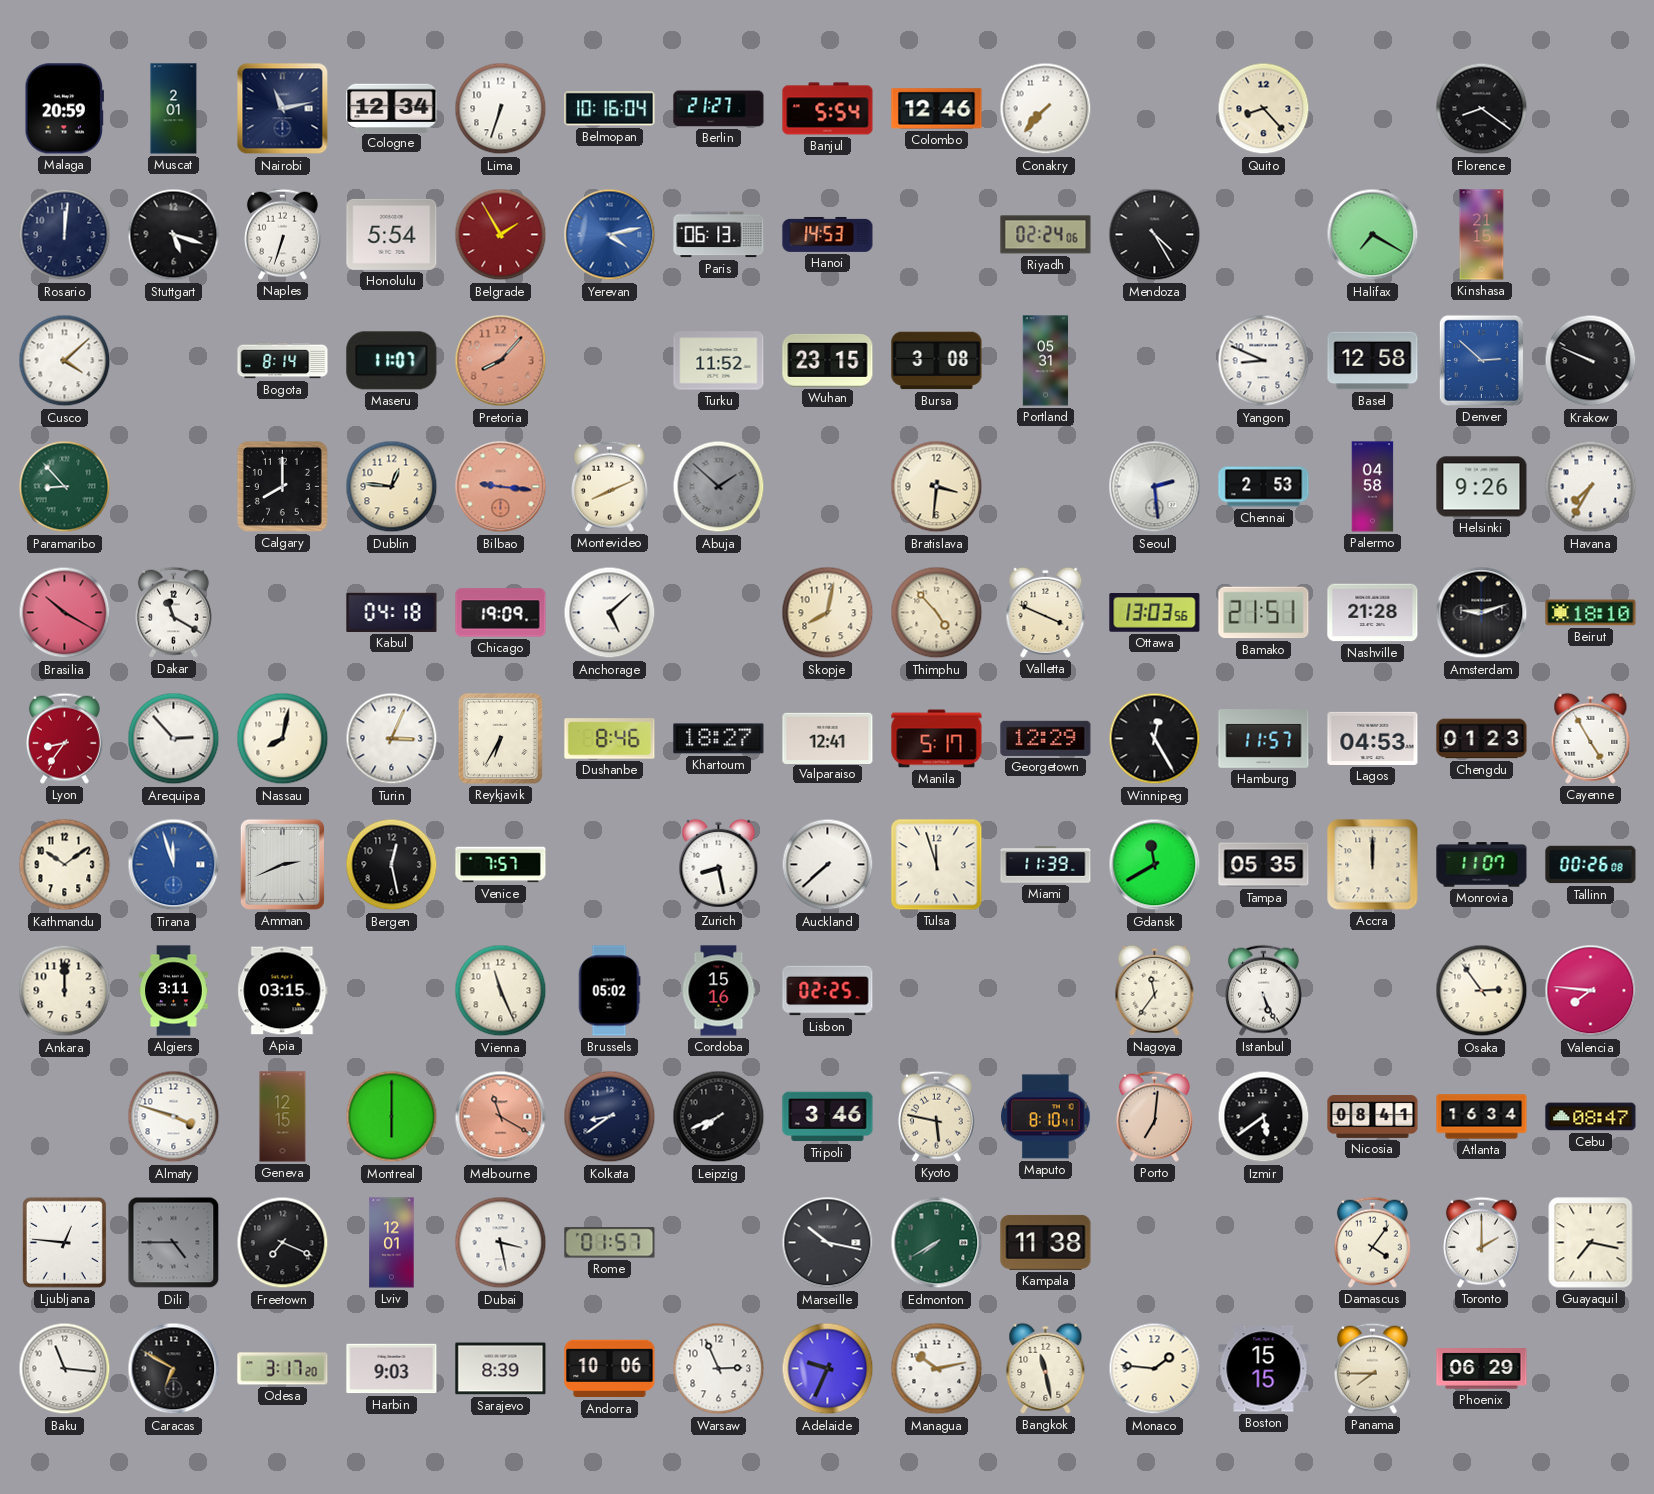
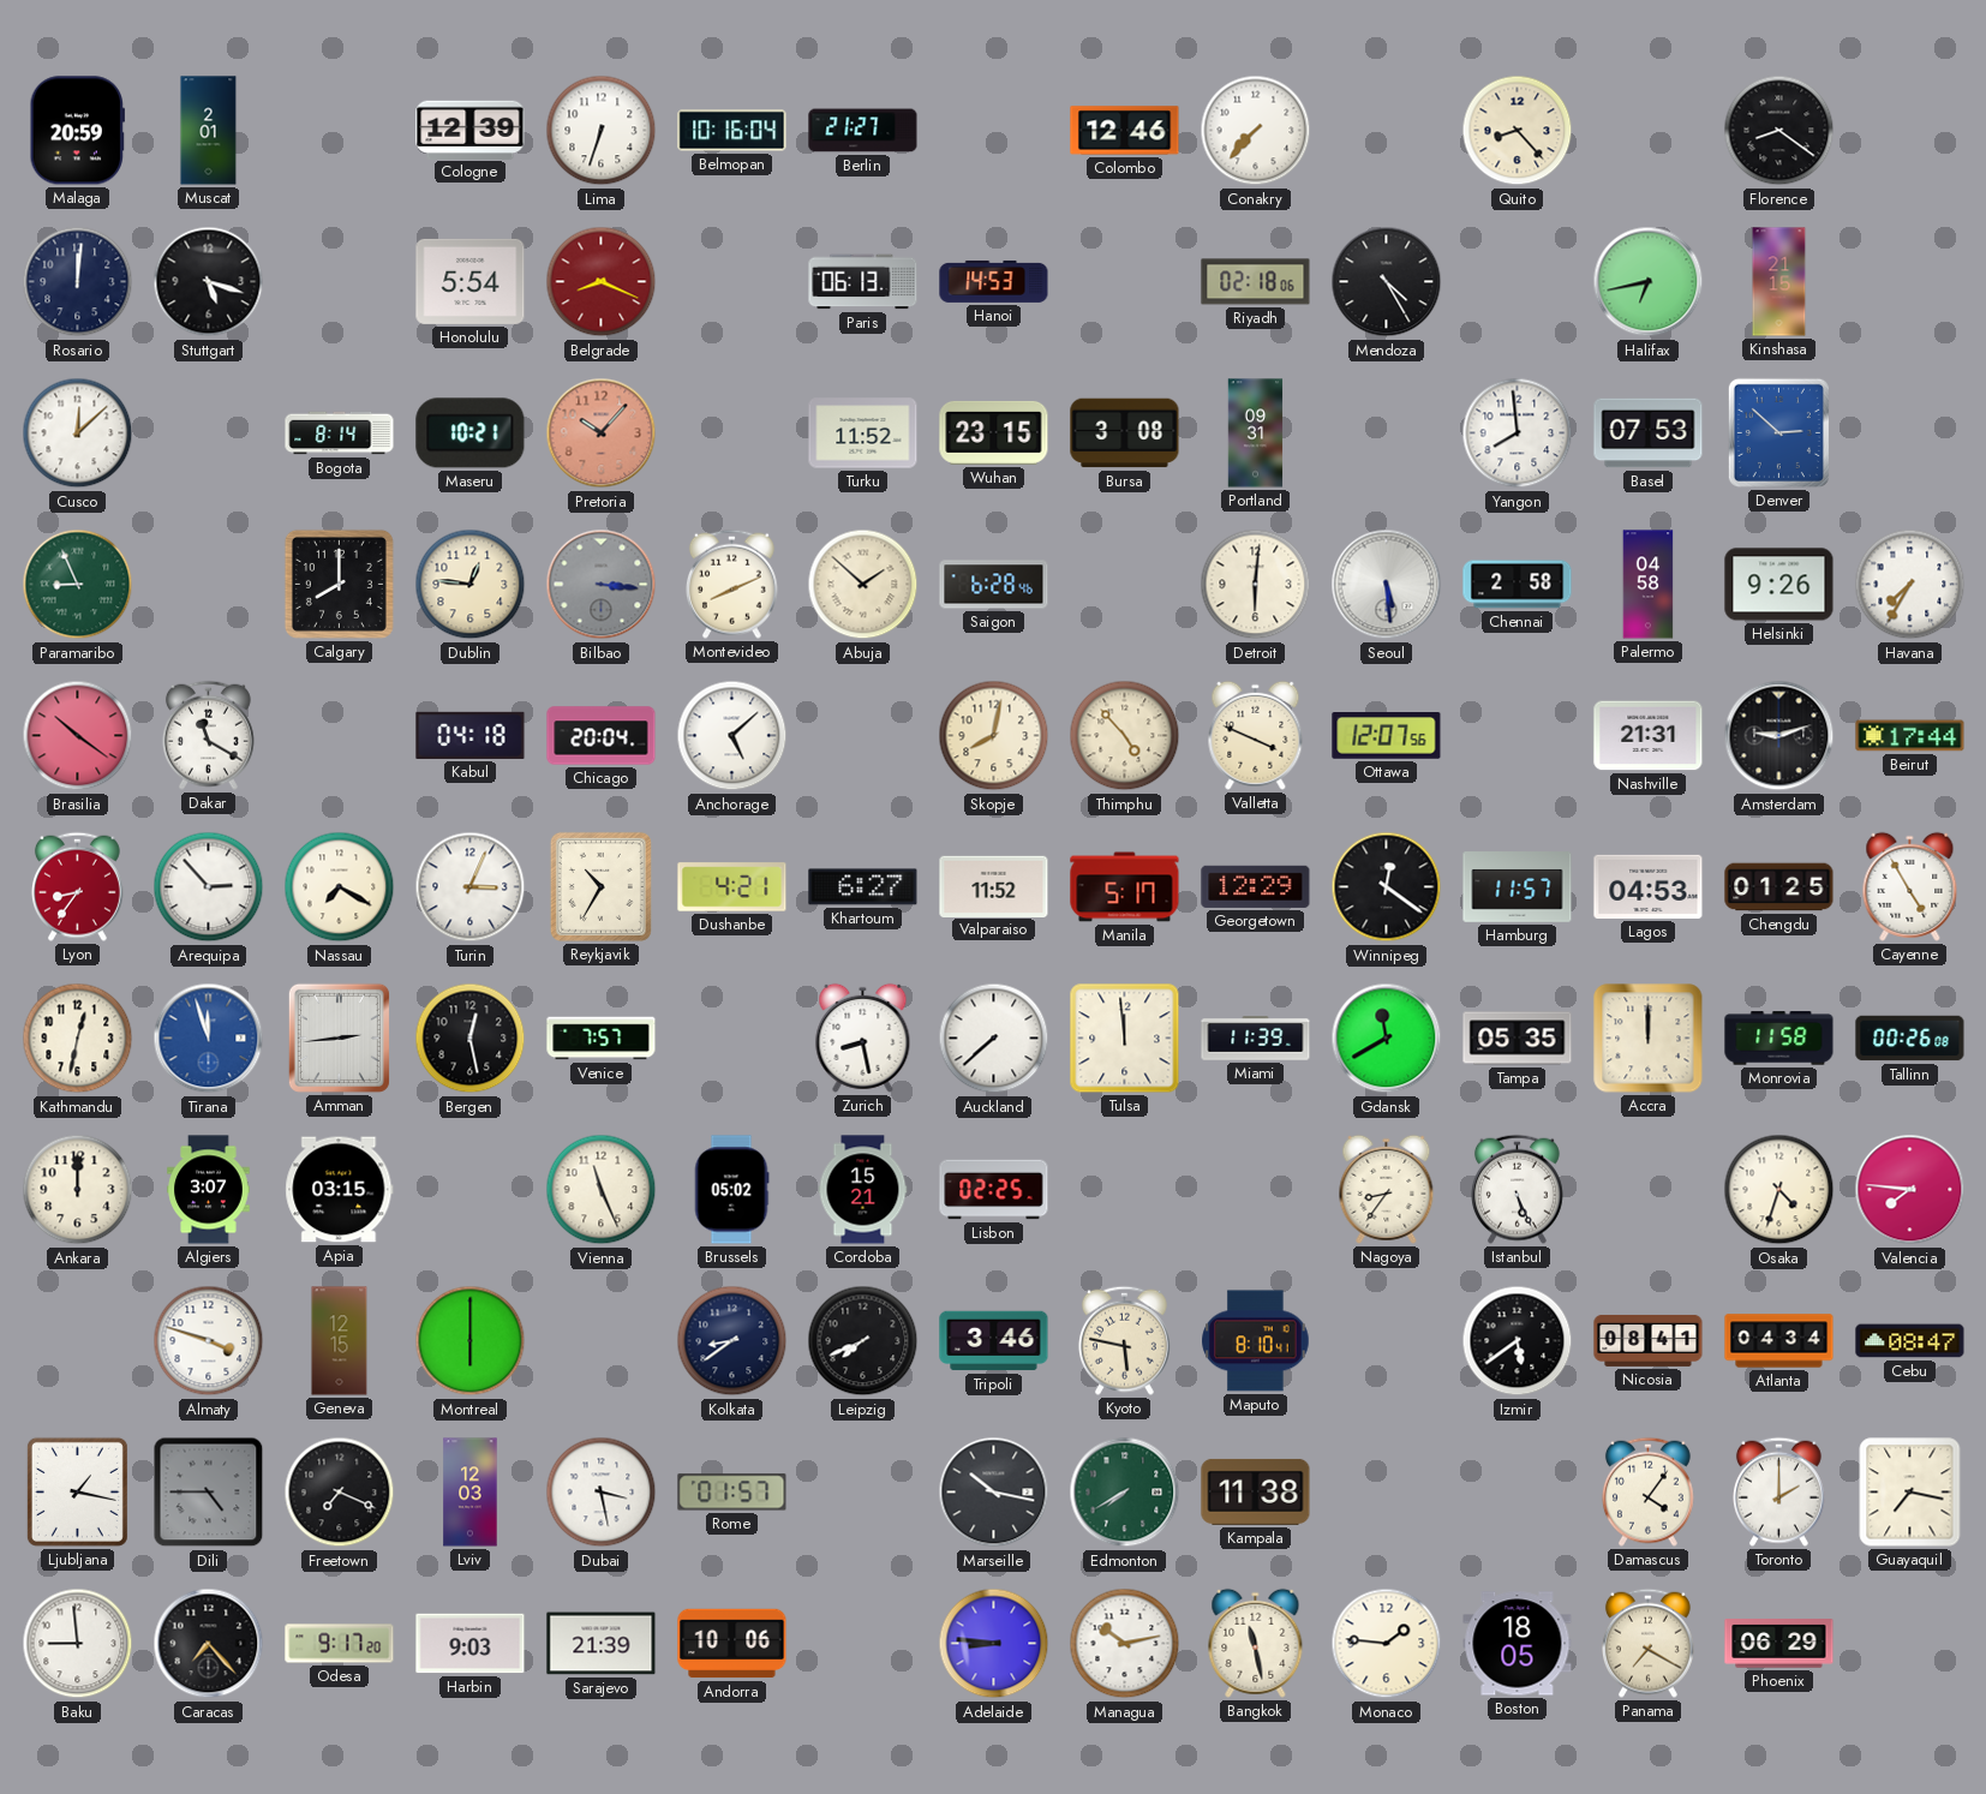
Nairobi: 11:13 -> none (283, 109)
Cologne: 12:34 -> 12:39 (471, 130)
Banjul: 5:54 -> none (828, 109)
Naples: 6:33 -> none (282, 234)
Belgrade: 1:55 -> 8:19 (602, 282)
Yerevan: 4:13 -> none (610, 235)
Riyadh: 02:24 -> 02:18 (1256, 282)
Halifax: 7:20 -> 6:43 (1649, 282)
Cusco: 4:08 -> 12:08 (78, 433)
Maseru: 11:07 -> 10:21 (471, 433)
Pretoria: 8:07 -> 10:07 (602, 433)
Portland: 05:31 -> 09:31 (1256, 433)
Yangon: 8:49 -> 7:59 (1518, 433)
Basel: 12:58 -> 07:53 (1649, 433)
Krakow: 9:49 -> none (1591, 361)
Paramaribo: 8:53 -> 8:56 (78, 585)
Bilbao: 9:16 -> 3:16 (602, 585)
Bilbao dial: salmon -> grey (602, 585)
Abuja dial: grey -> cream (863, 585)
Saigon: none -> 6:28 (994, 585)
Bratislava: 3:31 -> none (937, 487)
Detroit: none -> 6:01 (1256, 585)
Seoul: 2:29 -> 5:29 (1387, 585)
Chennai: 2:53 -> 2:58 (1518, 585)
Brasilia: 10:20 -> 10:21 (78, 736)
Chicago: 19:09 -> 20:04 (602, 736)
Ottawa: 13:03 -> 12:07 (1387, 736)
Bamako: 21:51 -> none (1264, 613)
Nashville: 21:28 -> 21:31 (1649, 736)
Beirut: 18:10 -> 17:44 (1910, 736)
Nassau: 8:02 -> 7:20 (340, 887)
Reykjavik: 6:35 -> 10:35 (600, 886)
Dushanbe: 8:46 -> 4:21 (732, 887)
Khartoum: 18:27 -> 6:27 (863, 887)
Valparaiso: 12:41 -> 11:52 (994, 886)
Winnipeg: 12:25 -> 12:21 (1387, 887)
Chengdu: 01:23 -> 01:25 (1779, 887)
Kathmandu: 10:09 -> 12:32 (78, 1039)
Amman: 2:41 -> 2:44 (339, 1037)
Tulsa: 11:57 -> 11:59 (1125, 1039)
Monrovia: 11:07 -> 11:58 (1779, 1039)
Algiers: 3:11 -> 3:07 (209, 1190)
Cordoba: 15:16 -> 15:21 (863, 1190)
Nagoya: 11:36 -> 8:36 (1387, 1189)
Osaka: 2:54 -> 4:33 (1779, 1190)
Melbourne: 11:20 -> none (501, 1117)
Porto: 7:01 -> none (1154, 1116)
Atlanta: 16:34 -> 04:34 (1779, 1341)
Ljubljana: 12:46 -> 1:17 (77, 1491)
Lviv: 12:01 -> 12:03 (471, 1493)
Baku: 11:16 -> 8:59 (78, 1644)
Caracas: 6:50 -> 7:23 (209, 1644)
Odesa: 3:17 -> 9:17 (340, 1644)
Sarajevo: 8:39 -> 21:39 (602, 1644)
Warsaw: 2:56 -> none (719, 1369)
Adelaide: 9:34 -> 8:46 (994, 1644)
Boston: 15:15 -> 18:05 (1518, 1644)
Panama: 7:45 -> 7:20 (1647, 1643)
